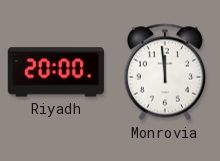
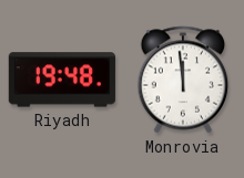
Riyadh: 20:00 -> 19:48 (62, 80)
